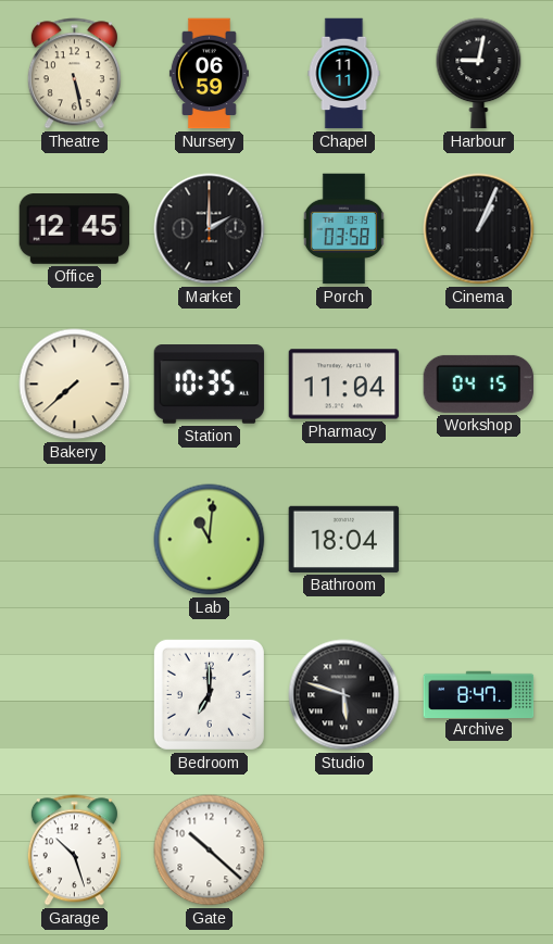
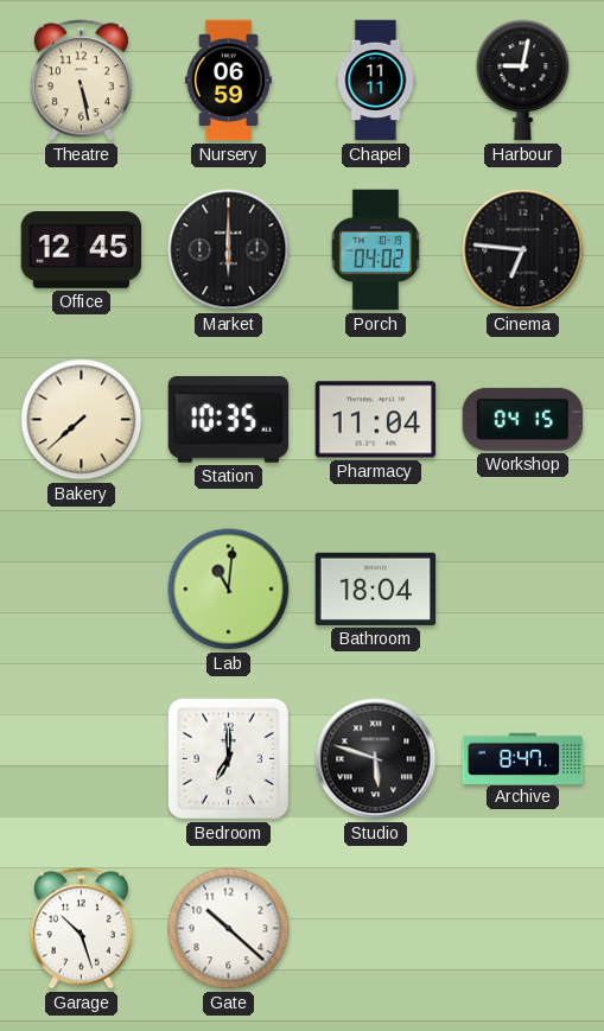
Market: 2:00 -> 6:00 (229, 250)
Porch: 03:58 -> 04:02 (375, 250)
Cinema: 1:04 -> 6:46 (523, 250)
